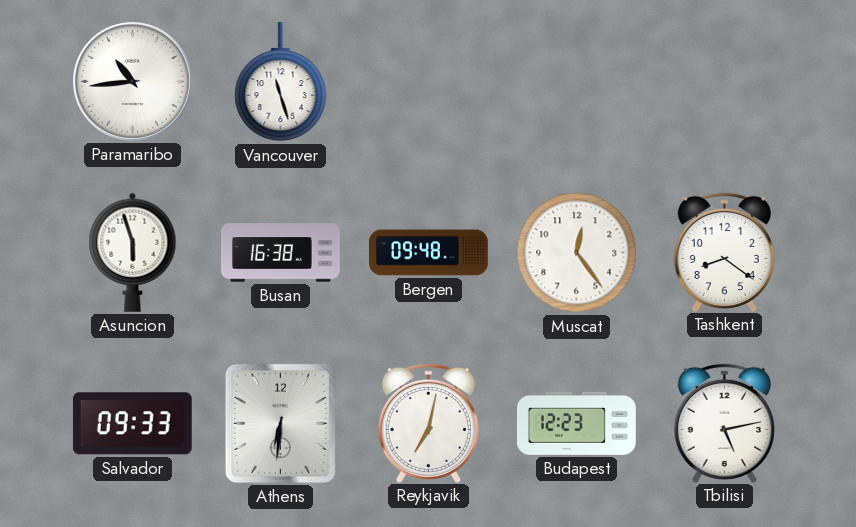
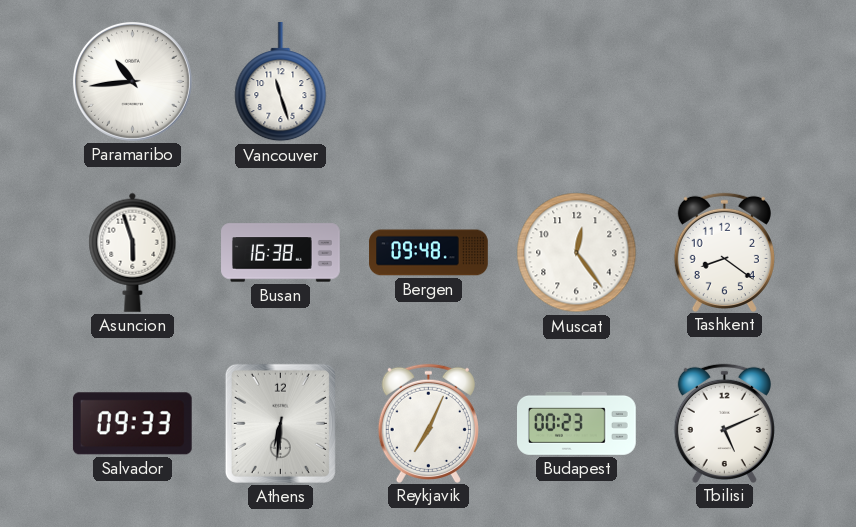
Reykjavik: 7:02 -> 7:04 (428, 423)
Budapest: 12:23 -> 00:23 (577, 423)
Tbilisi: 5:13 -> 5:11 (724, 423)
